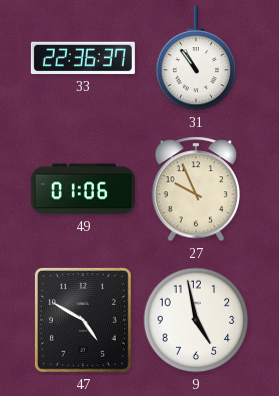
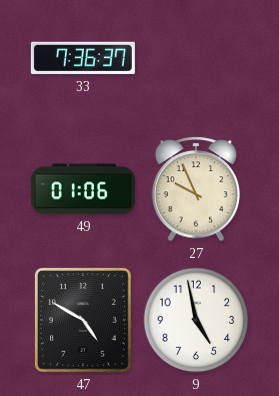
33: 22:36 -> 7:36 (83, 58)
31: 10:54 -> none (196, 58)
